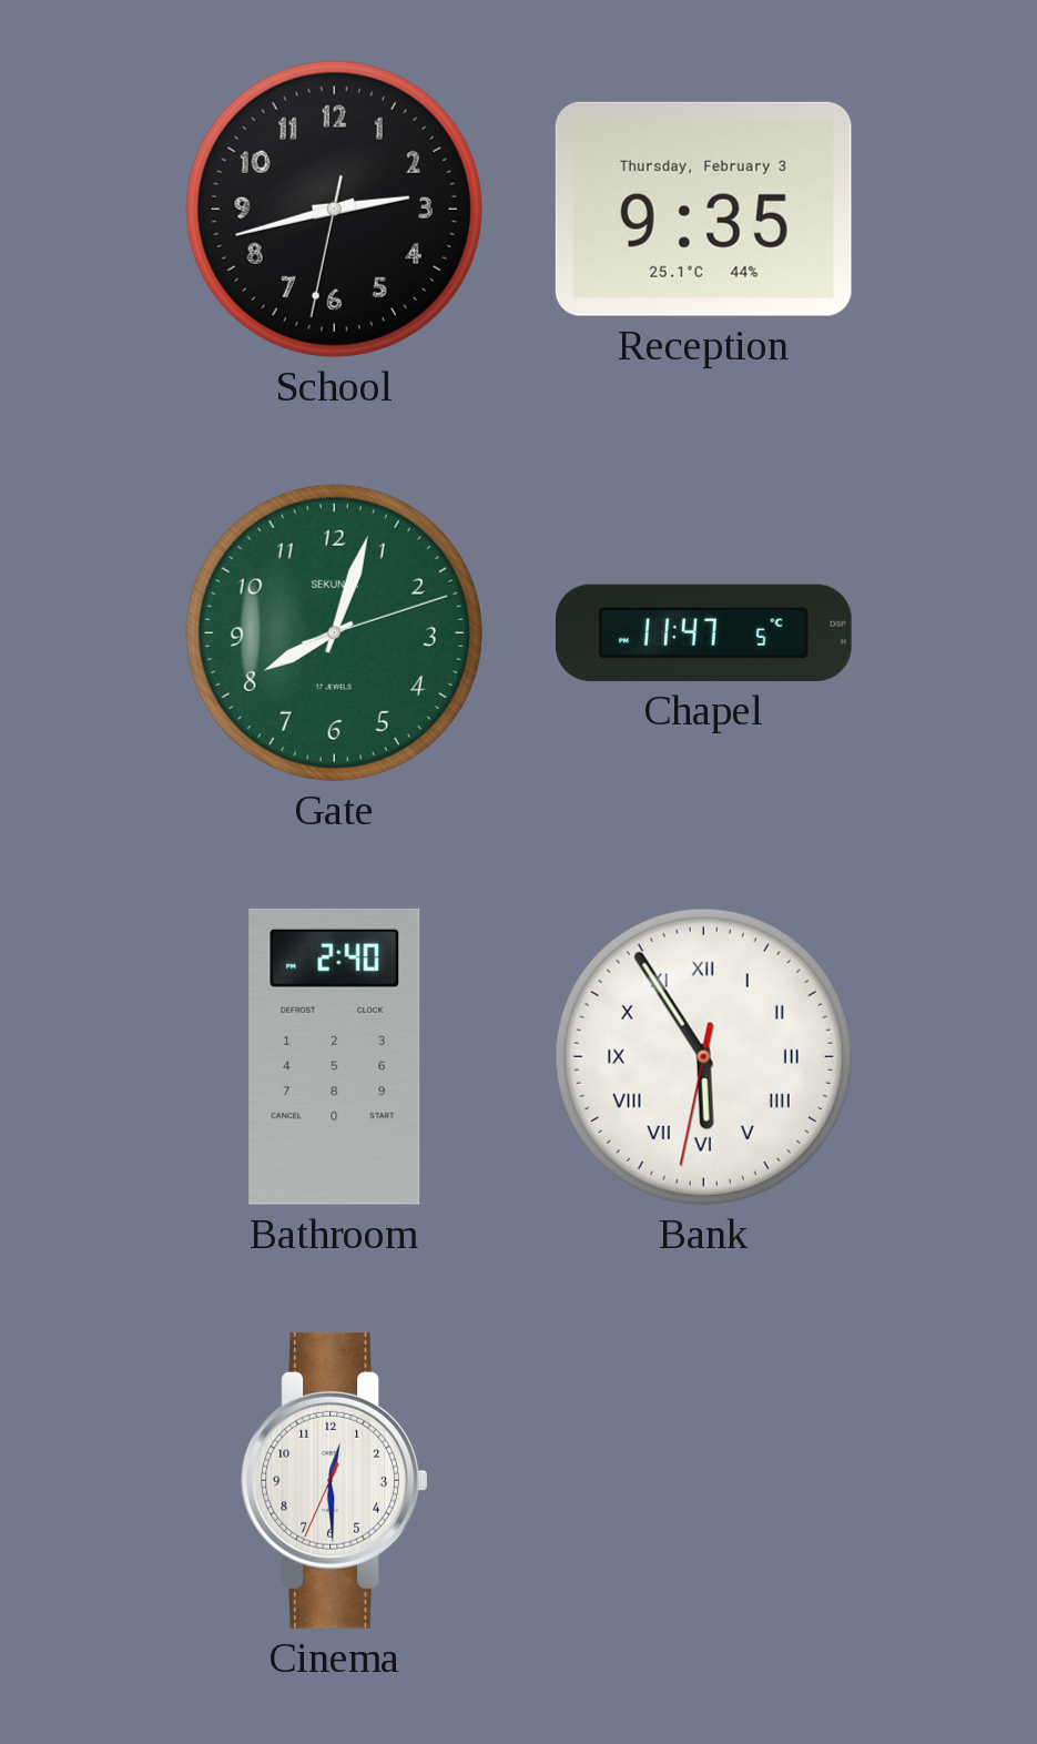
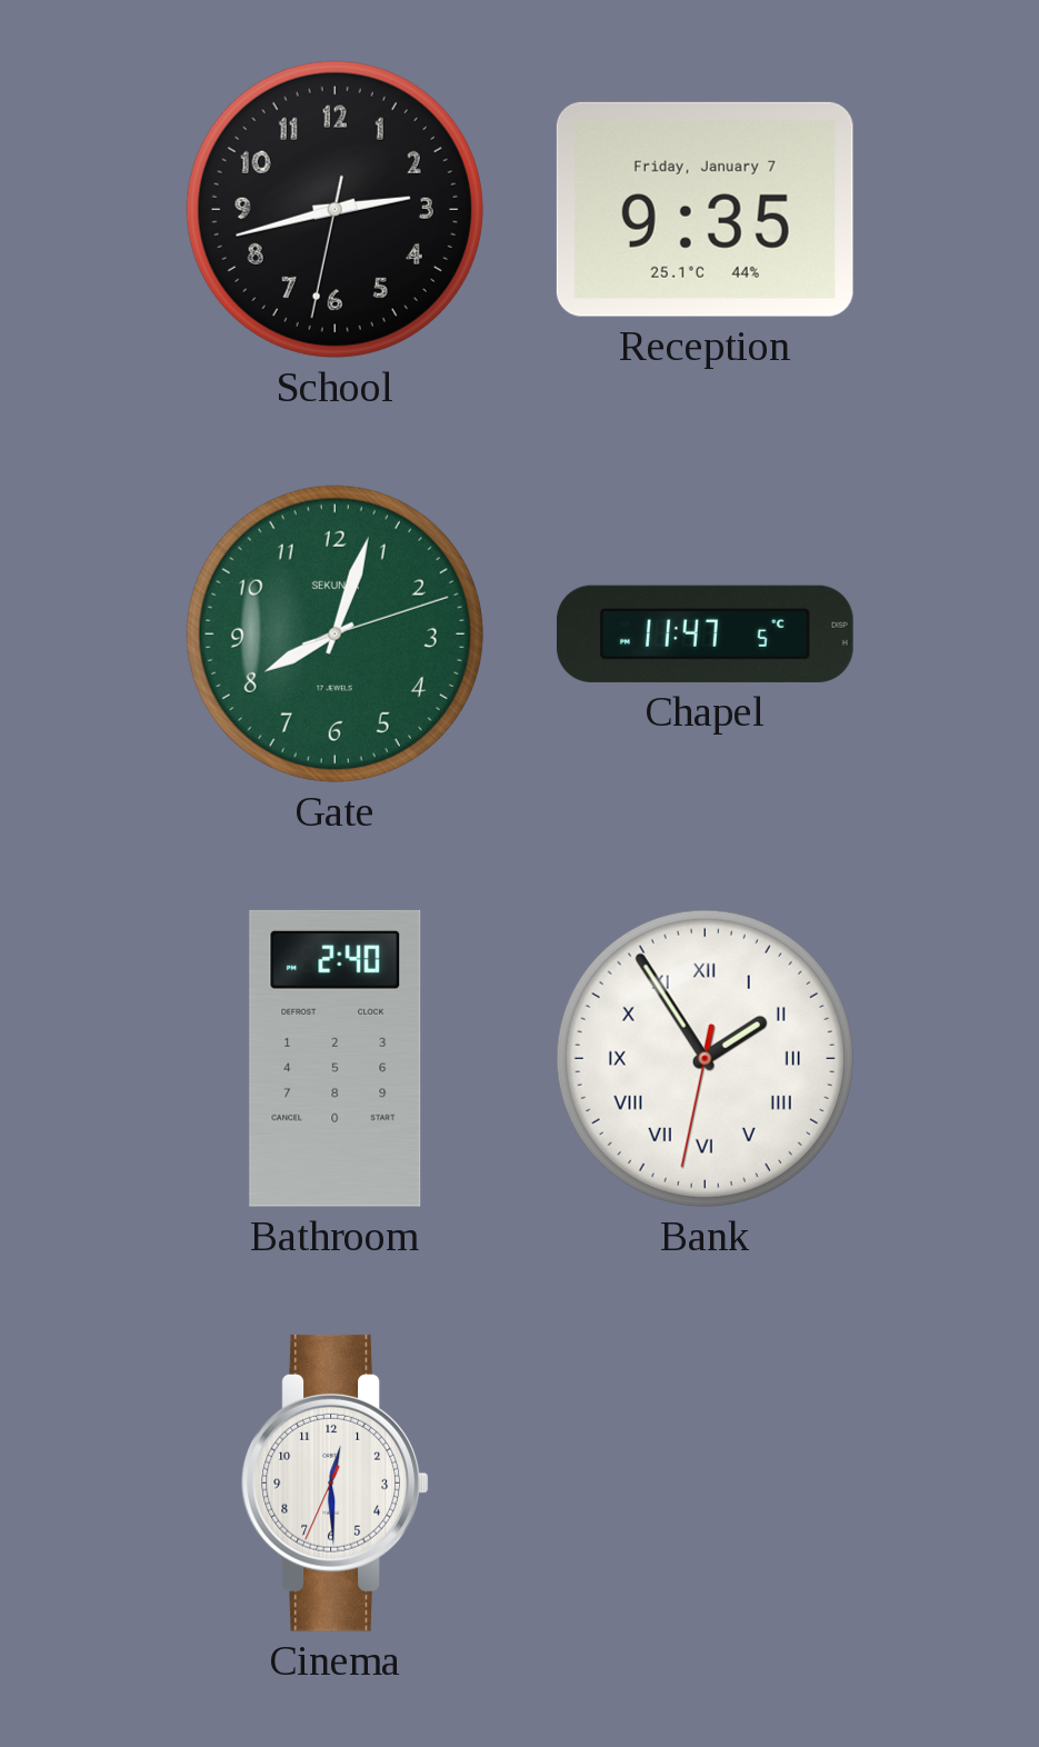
Reception date: Thursday, February 3 -> Friday, January 7 (705, 209)
Bank: 5:54 -> 1:54 (705, 1058)
